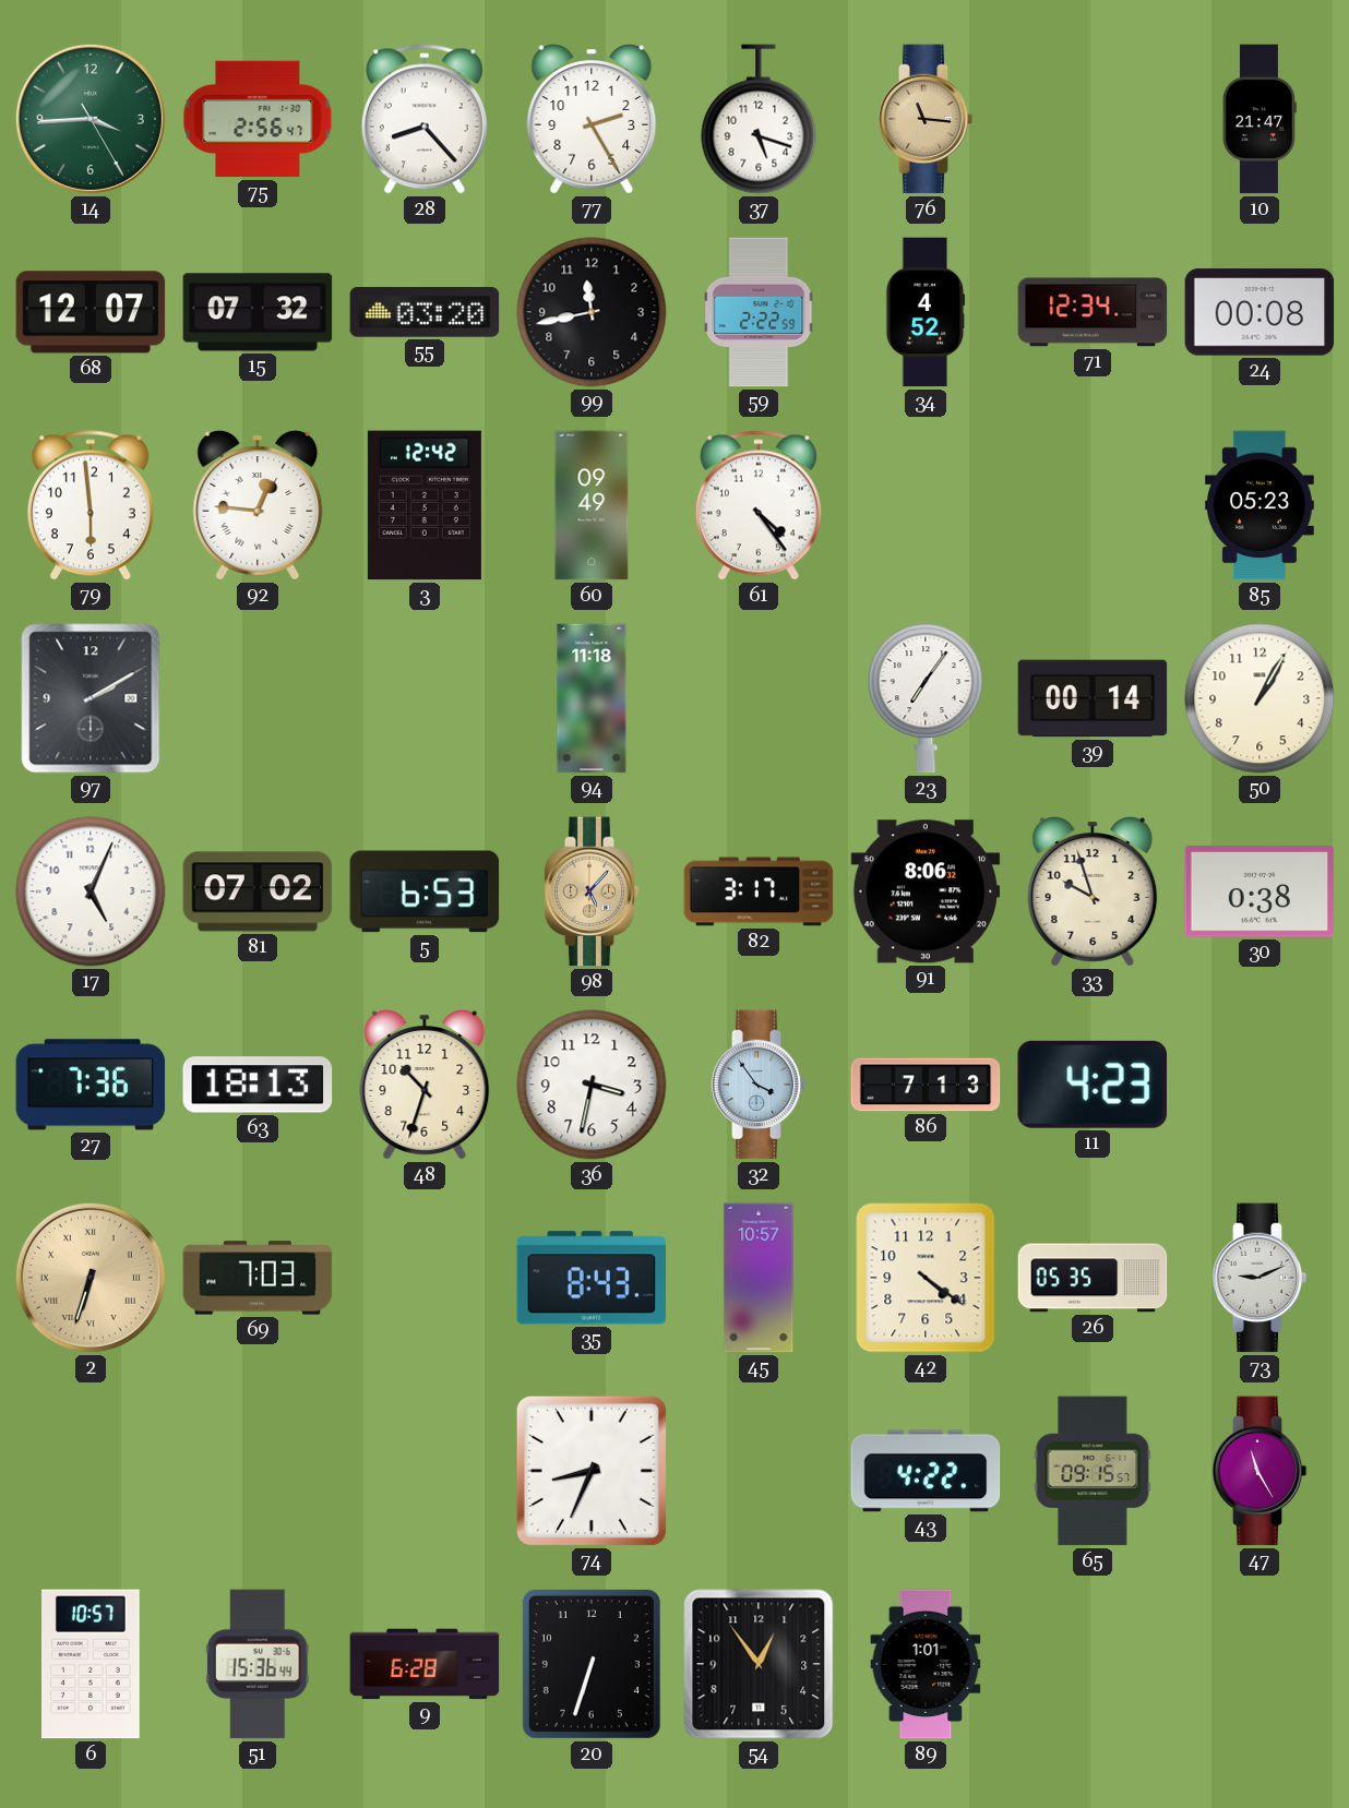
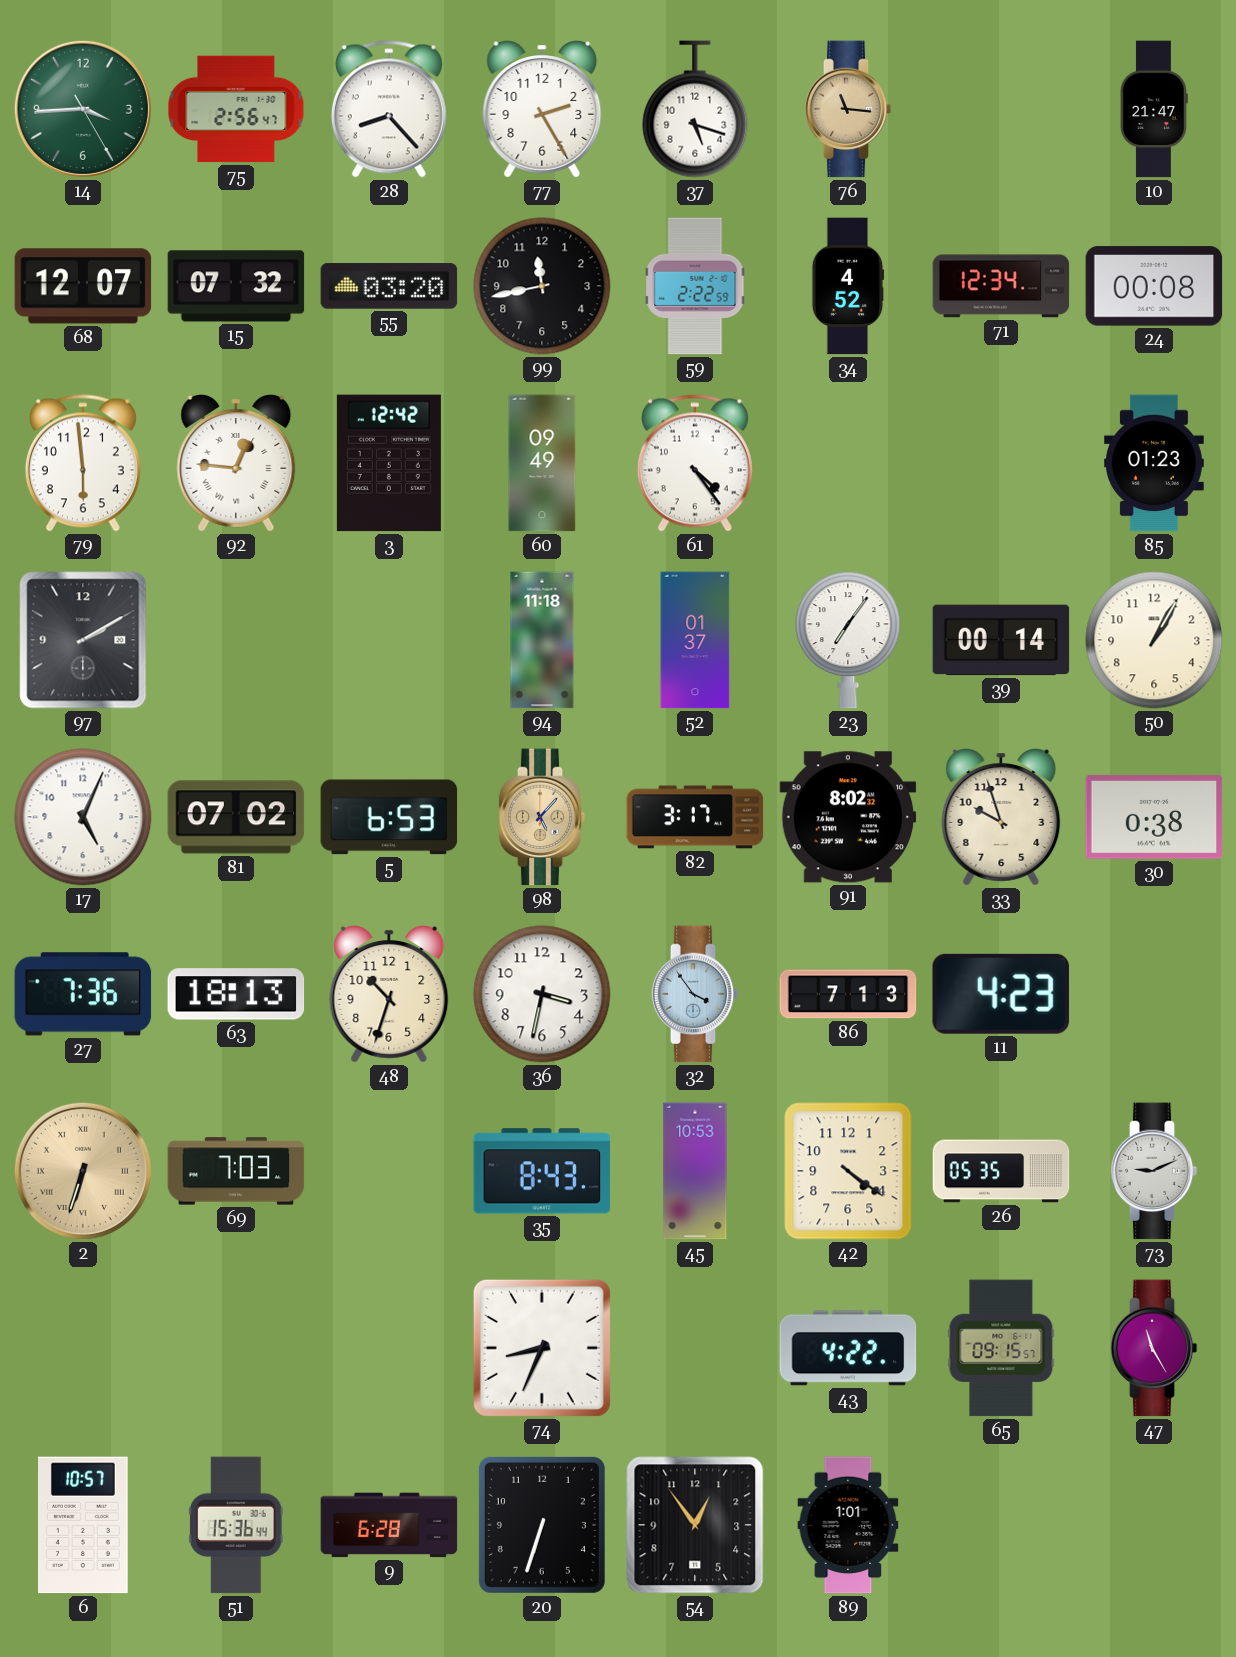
85: 05:23 -> 01:23 (1155, 463)
52: none -> 01:37 (695, 640)
91: 8:06 -> 8:02 (848, 817)
45: 10:57 -> 10:53 (695, 1171)
